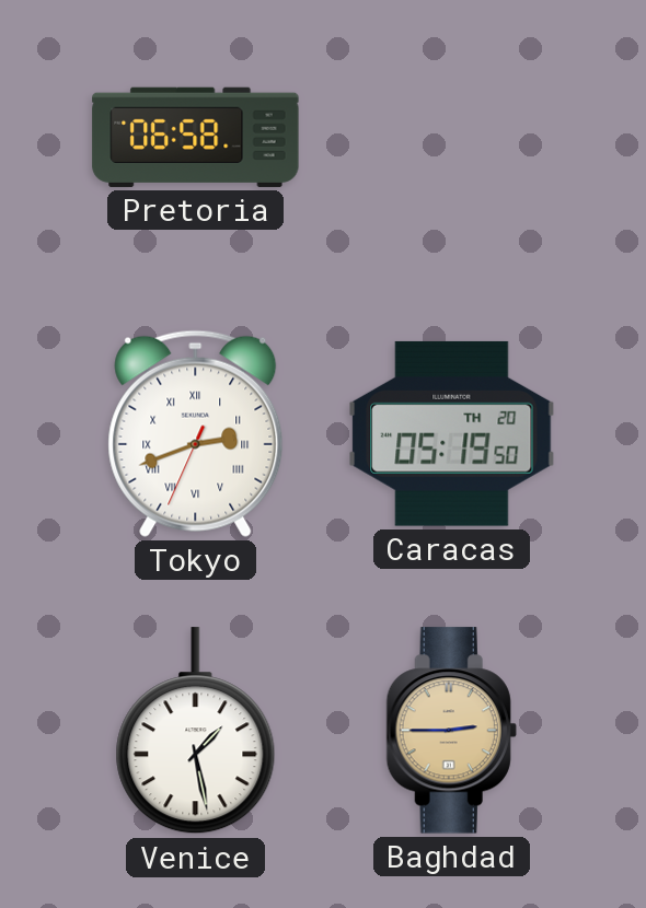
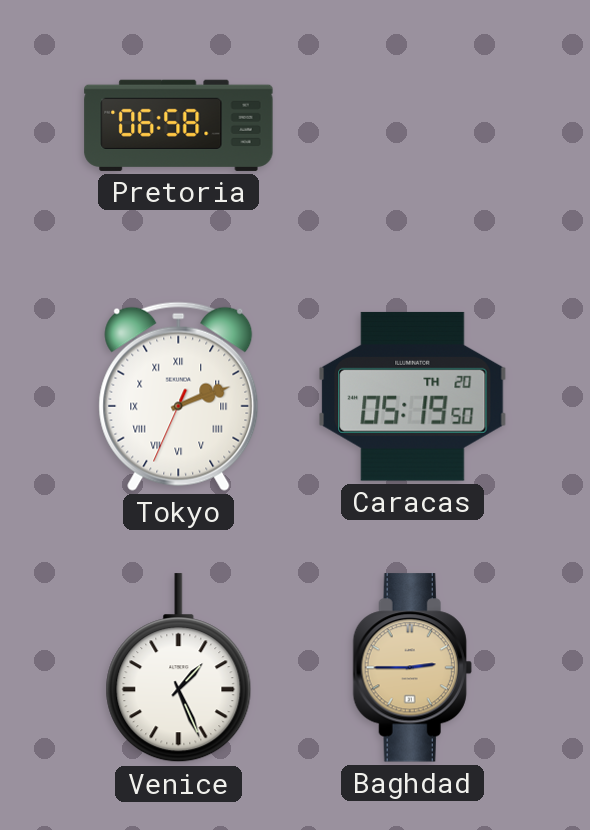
Tokyo: 2:41 -> 2:11 (179, 396)
Venice: 1:28 -> 1:26 (179, 668)
